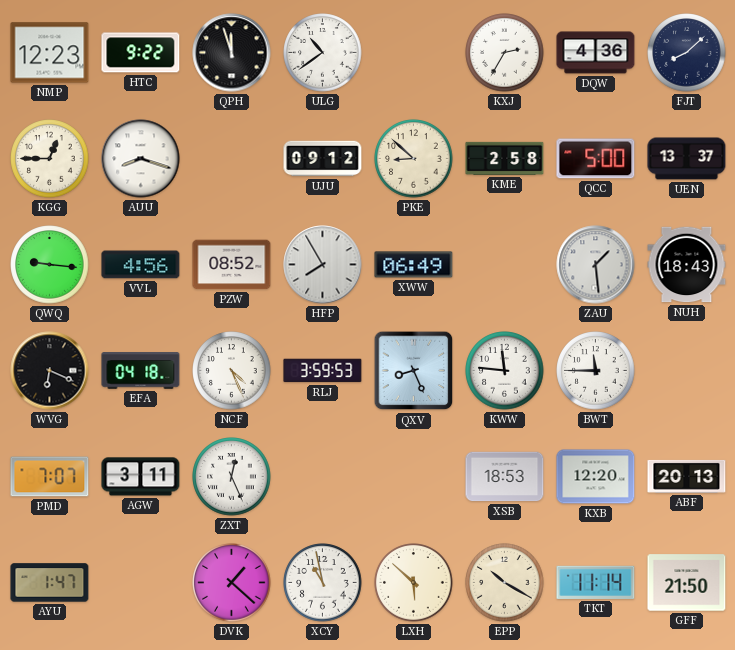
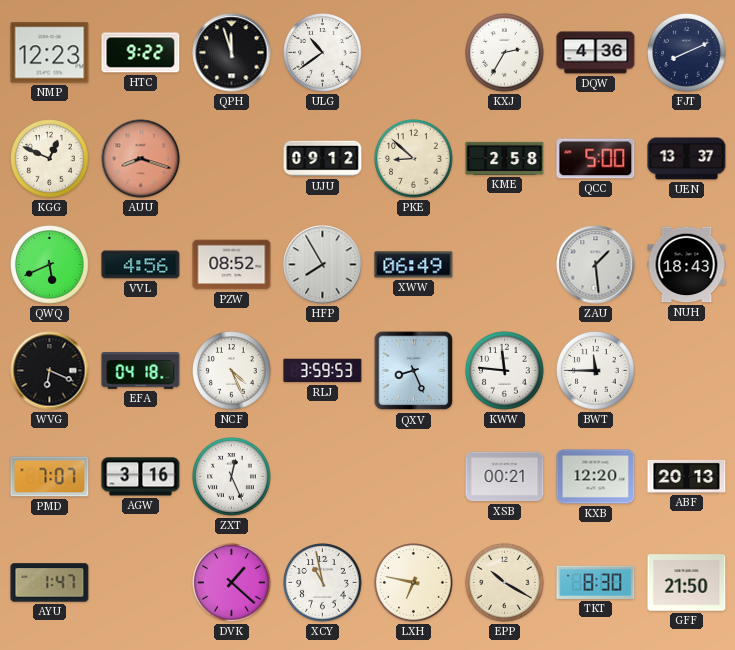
FJT: 8:08 -> 8:11 (687, 53)
KGG: 12:45 -> 12:49 (50, 159)
AUU dial: white -> salmon (141, 159)
QWQ: 9:16 -> 5:41 (50, 265)
AGW: 3:11 -> 3:16 (141, 477)
XSB: 18:53 -> 00:21 (505, 477)
LXH: 5:52 -> 6:47 (414, 583)
TKT: 11:14 -> 8:30 (596, 582)
